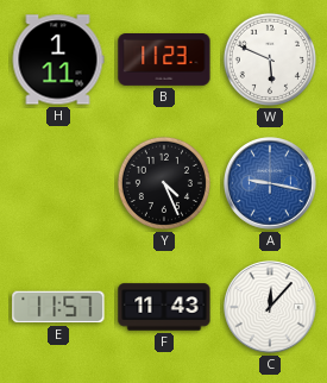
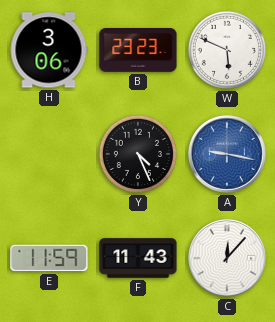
H: 1:11 -> 3:06 (49, 50)
B: 11:23 -> 23:23 (138, 51)
E: 11:57 -> 11:59 (49, 258)
